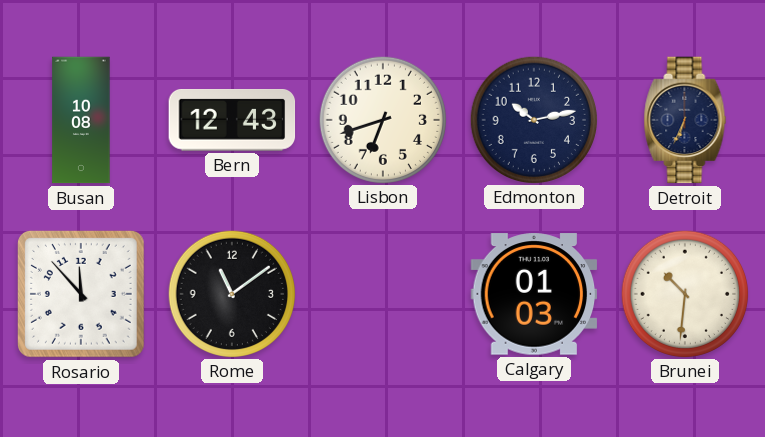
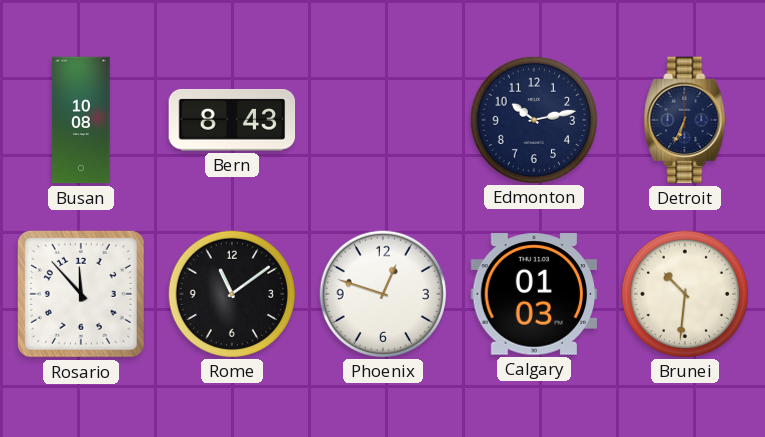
Bern: 12:43 -> 8:43 (232, 121)
Lisbon: 6:42 -> none (382, 119)
Phoenix: none -> 12:48 (382, 293)
